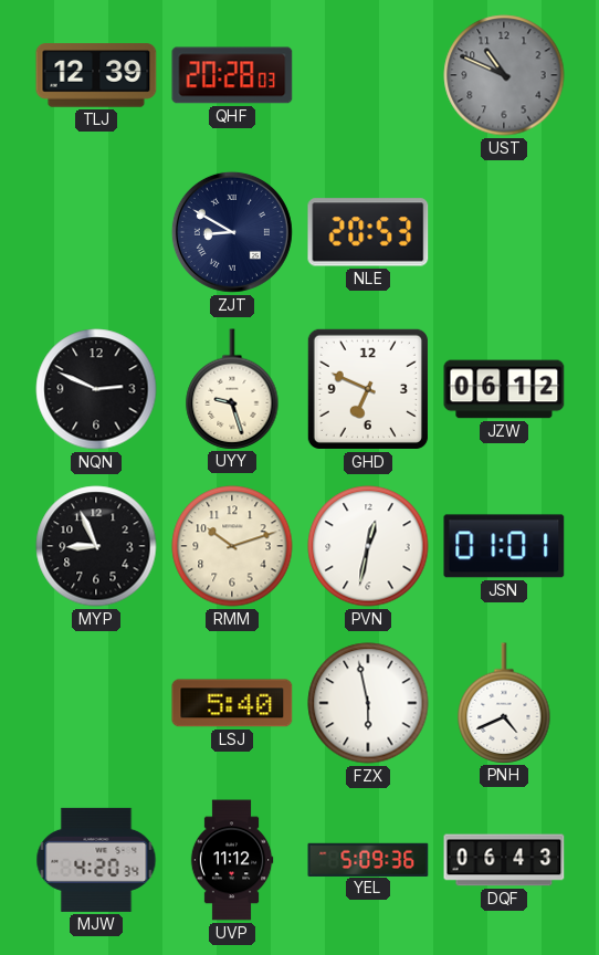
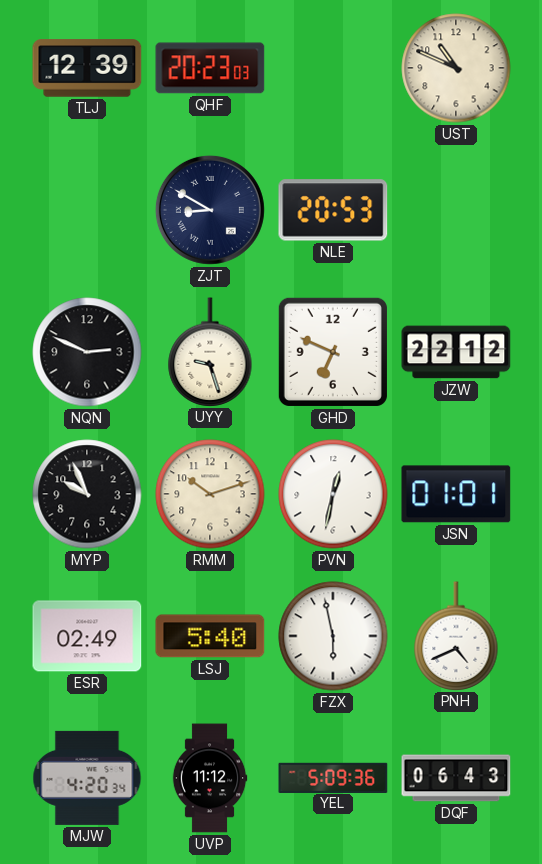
QHF: 20:28 -> 20:23 (210, 68)
UST dial: grey -> cream (456, 68)
JZW: 06:12 -> 22:12 (456, 352)
MYP: 8:56 -> 9:56 (87, 494)
ESR: none -> 02:49 (87, 636)
